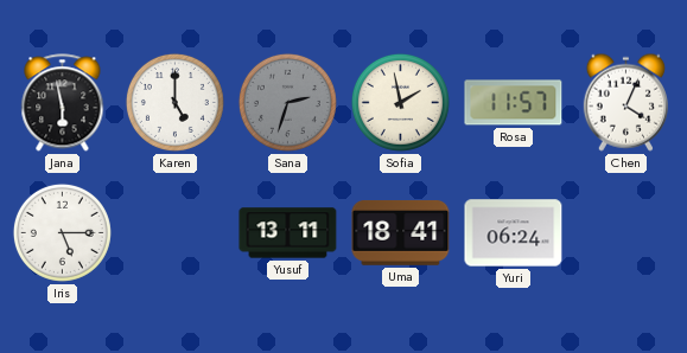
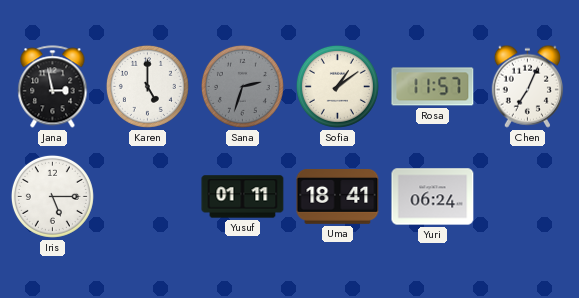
Jana: 5:58 -> 2:58 (53, 87)
Sofia: 1:58 -> 1:09 (337, 86)
Chen: 4:04 -> 7:04 (527, 86)
Yusuf: 13:11 -> 01:11 (243, 197)
